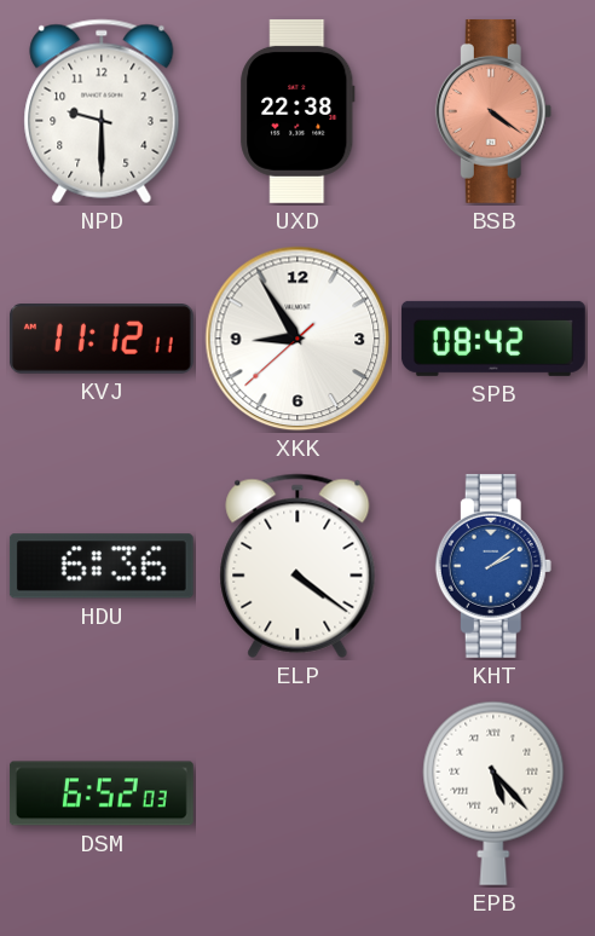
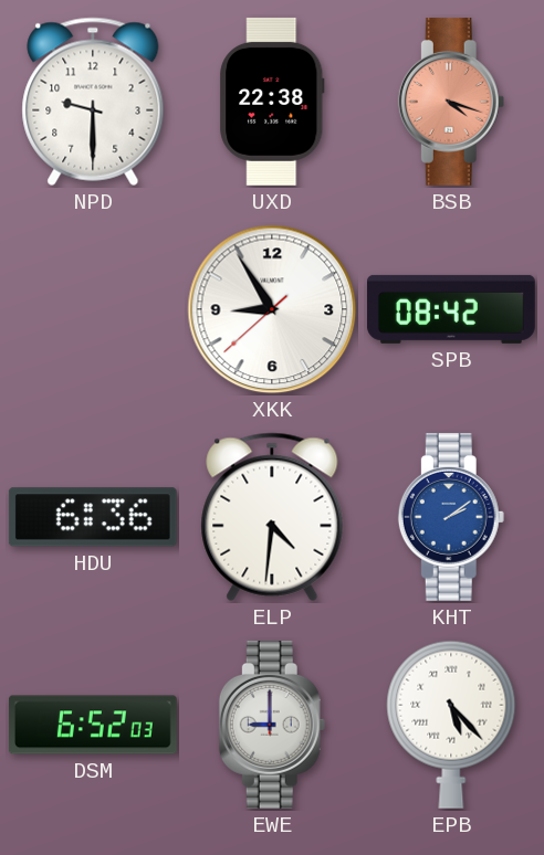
BSB: 4:21 -> 4:18 (451, 102)
KVJ: 11:12 -> none (102, 340)
ELP: 4:21 -> 4:31 (272, 517)
EWE: none -> 9:00 (272, 725)
